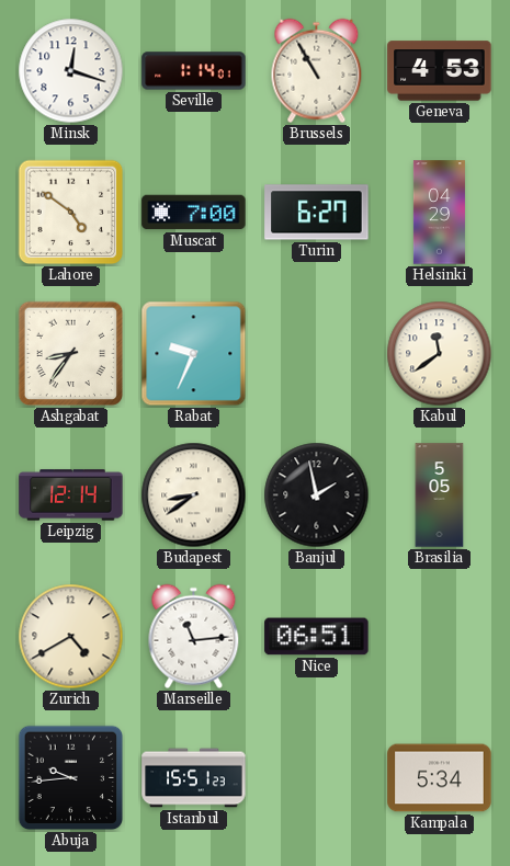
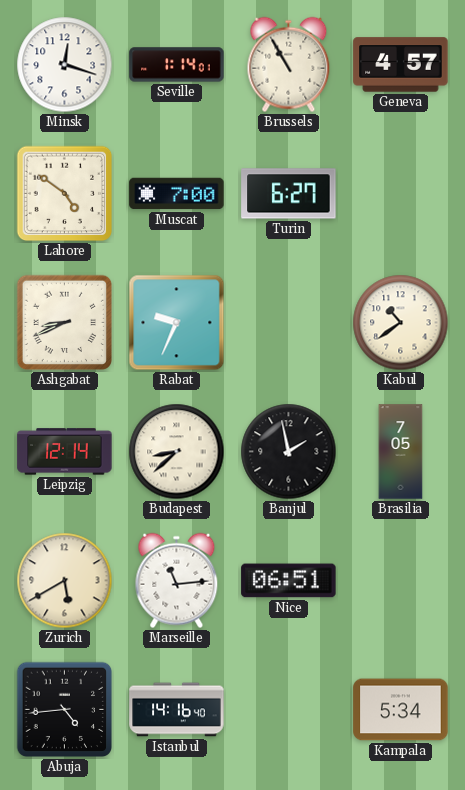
Geneva: 4:53 -> 4:57 (401, 65)
Helsinki: 04:29 -> none (439, 213)
Ashgabat: 8:36 -> 8:41 (65, 323)
Kabul: 11:39 -> 10:39 (401, 323)
Budapest: 8:39 -> 8:38 (177, 452)
Brasilia: 5:05 -> 7:05 (401, 452)
Zurich: 4:40 -> 5:40 (65, 581)
Abuja: 9:44 -> 4:44 (65, 710)
Istanbul: 15:51 -> 14:16 (177, 710)
